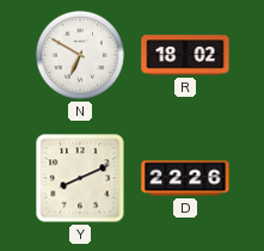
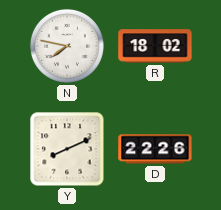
N: 6:50 -> 7:47 (67, 46)
